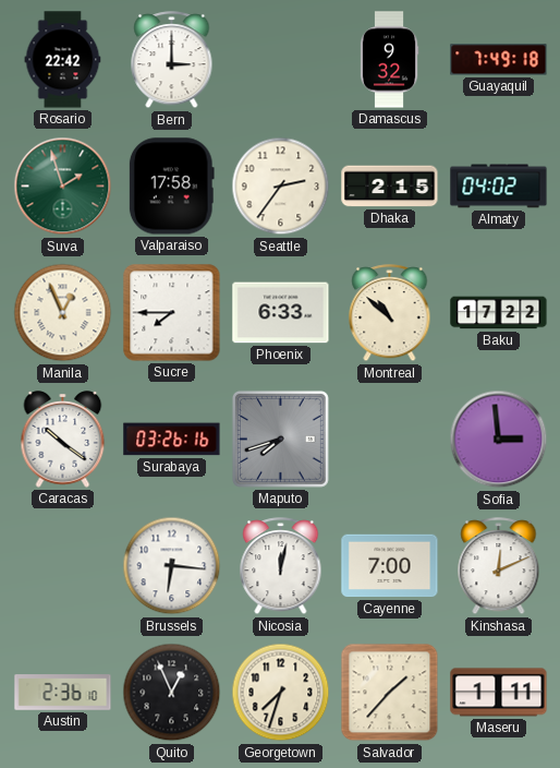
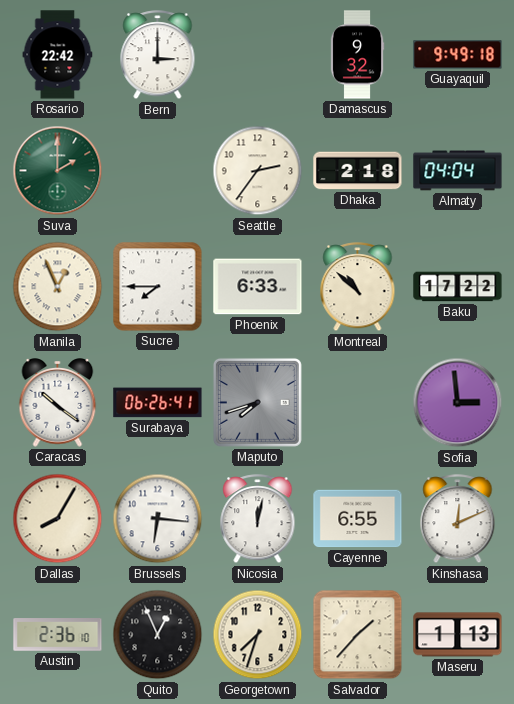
Guayaquil: 7:49 -> 9:49 (458, 55)
Suva: 1:57 -> 2:00 (58, 171)
Valparaiso: 17:58 -> none (171, 187)
Dhaka: 2:15 -> 2:18 (358, 171)
Almaty: 04:02 -> 04:04 (458, 171)
Surabaya: 03:26 -> 06:26 (158, 403)
Dallas: none -> 8:05 (58, 519)
Cayenne: 7:00 -> 6:55 (358, 519)
Maseru: 1:11 -> 1:13 (458, 635)
